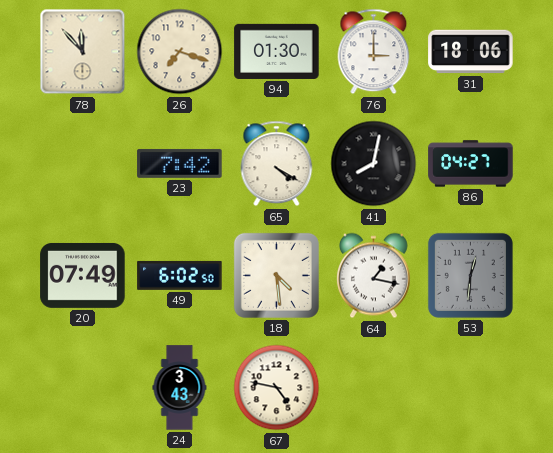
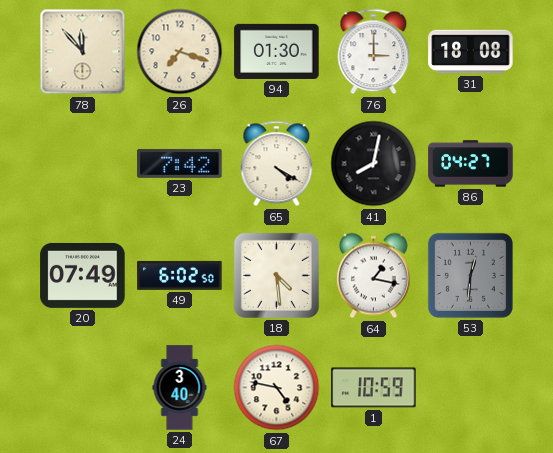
31: 18:06 -> 18:08 (471, 52)
24: 3:43 -> 3:40 (180, 388)
1: none -> 10:59 (374, 388)
